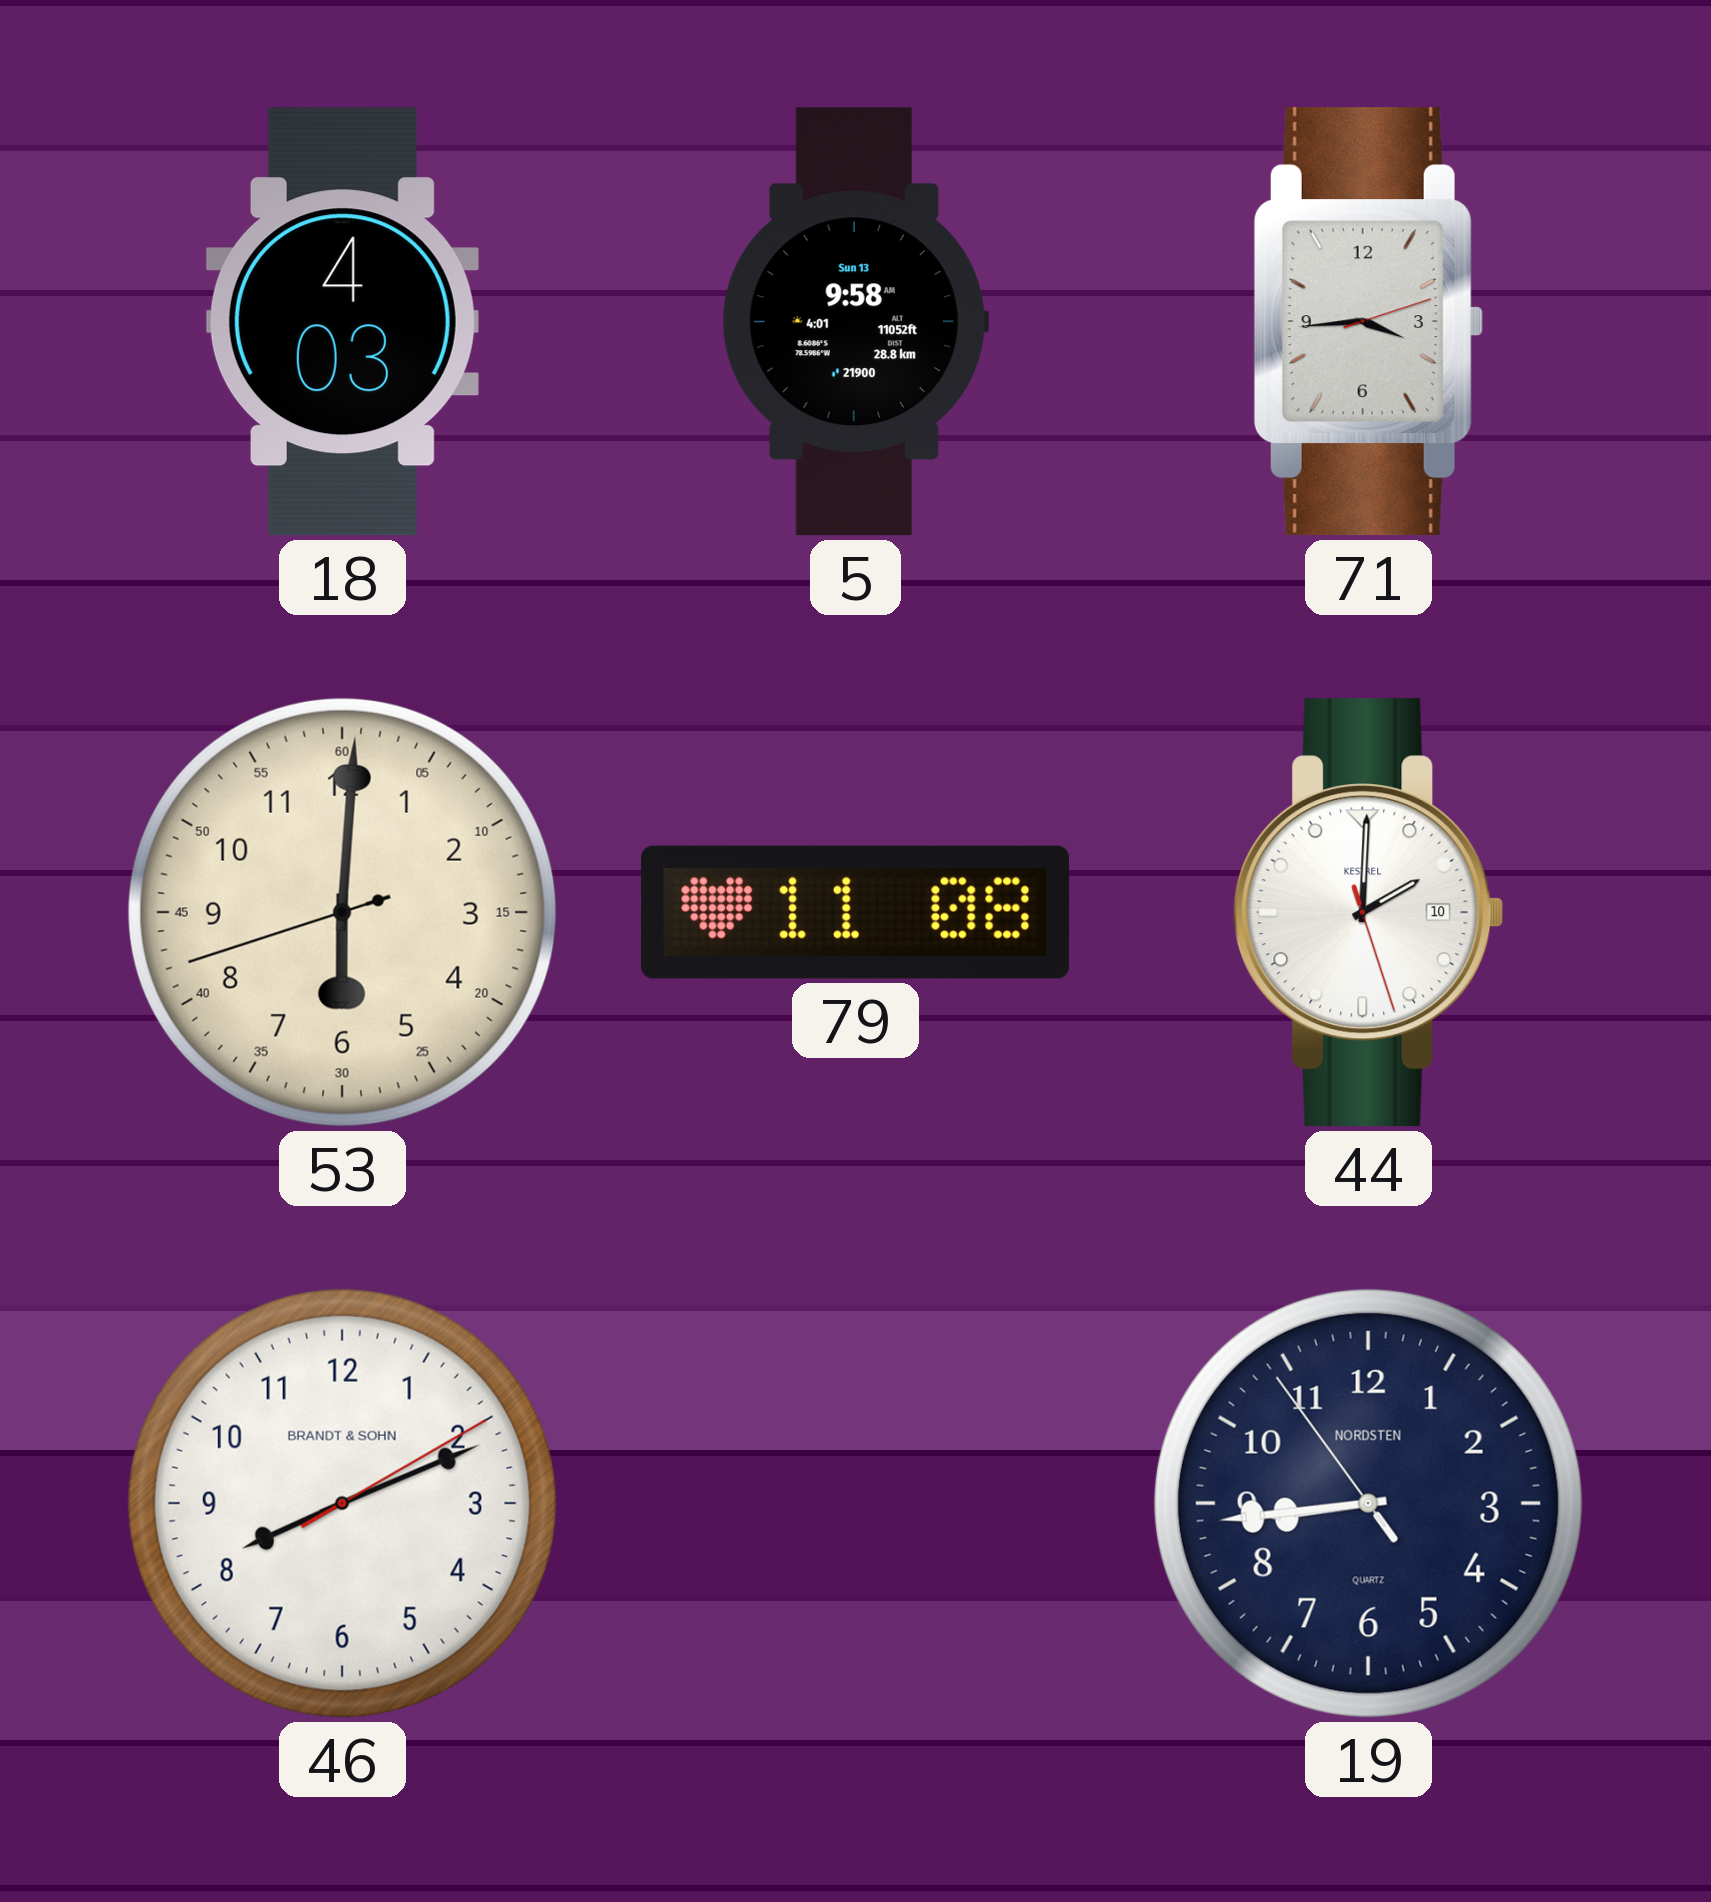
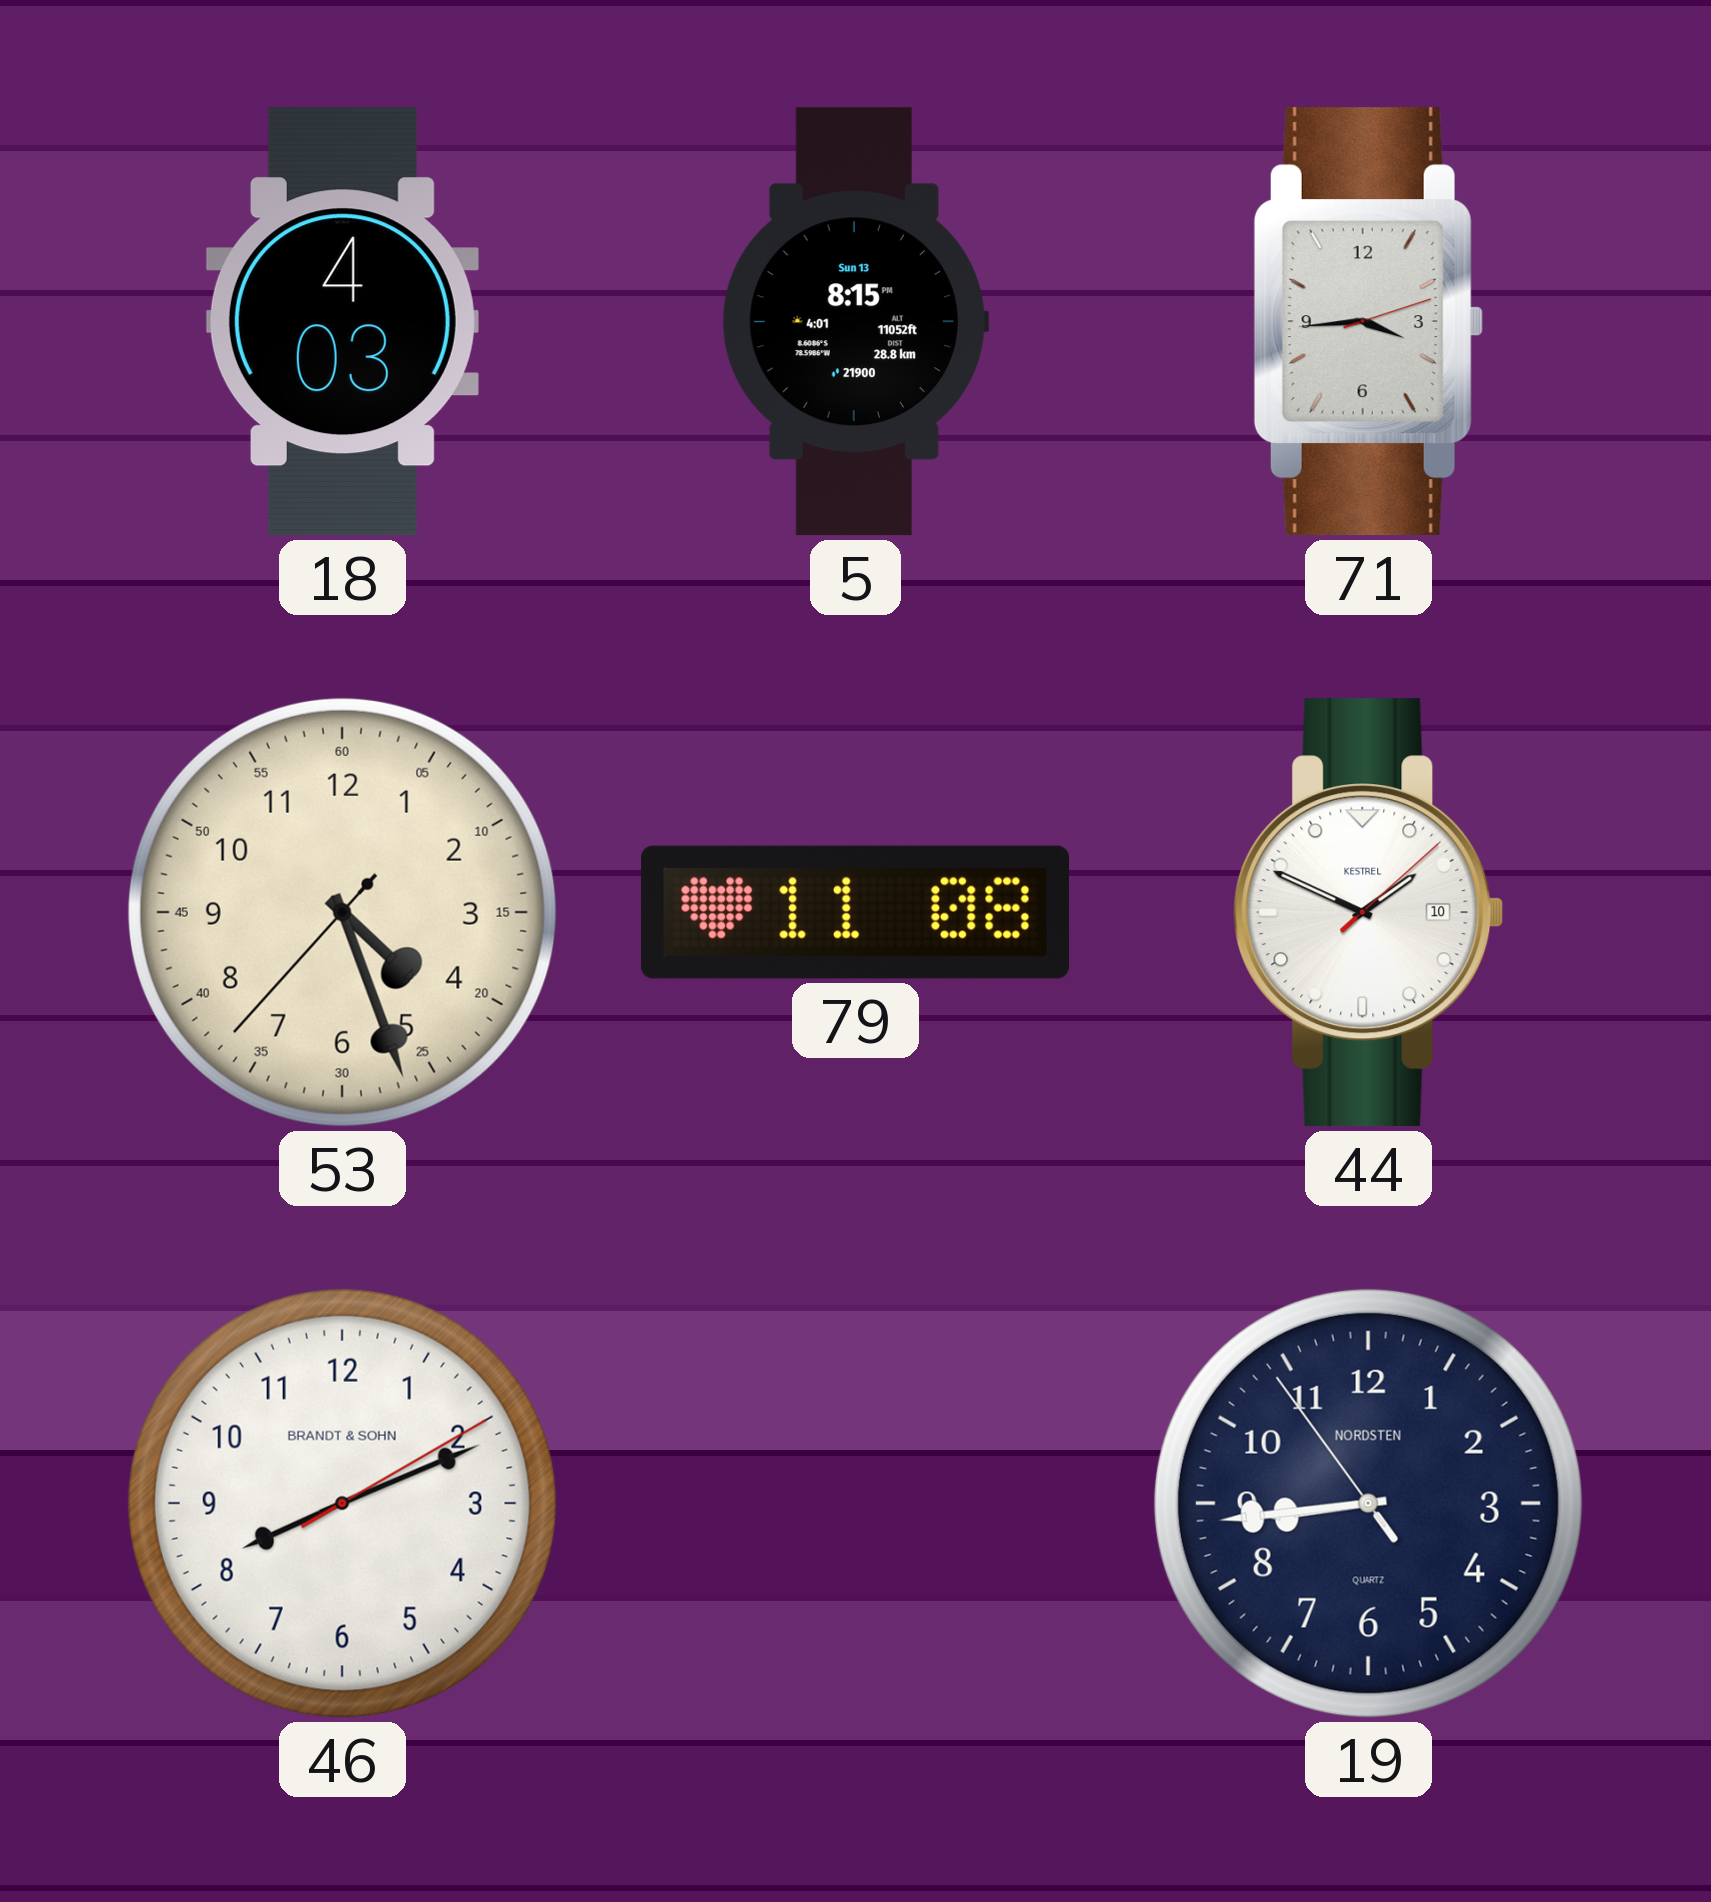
5: 9:58 -> 8:15 (855, 322)
53: 6:00 -> 4:26 (342, 912)
44: 2:00 -> 1:49 (1369, 913)
